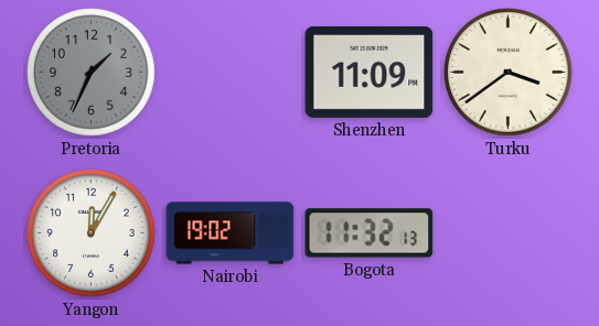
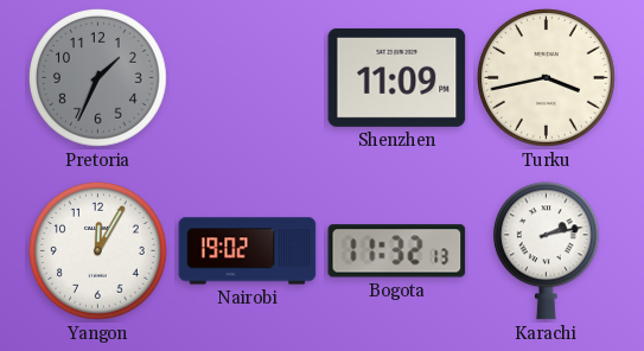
Turku: 3:39 -> 3:43 (546, 77)
Karachi: none -> 2:13 (546, 251)
